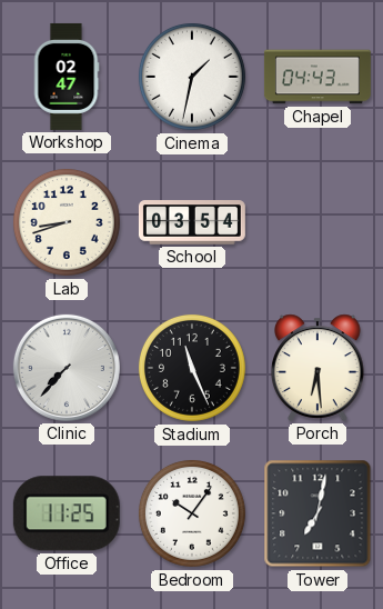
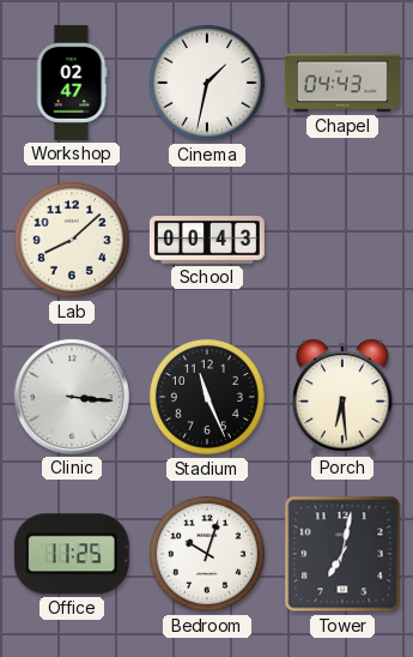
Lab: 8:42 -> 8:08 (72, 240)
School: 03:54 -> 00:43 (207, 240)
Clinic: 7:37 -> 3:16 (72, 397)
Bedroom: 10:06 -> 10:03 (207, 554)
